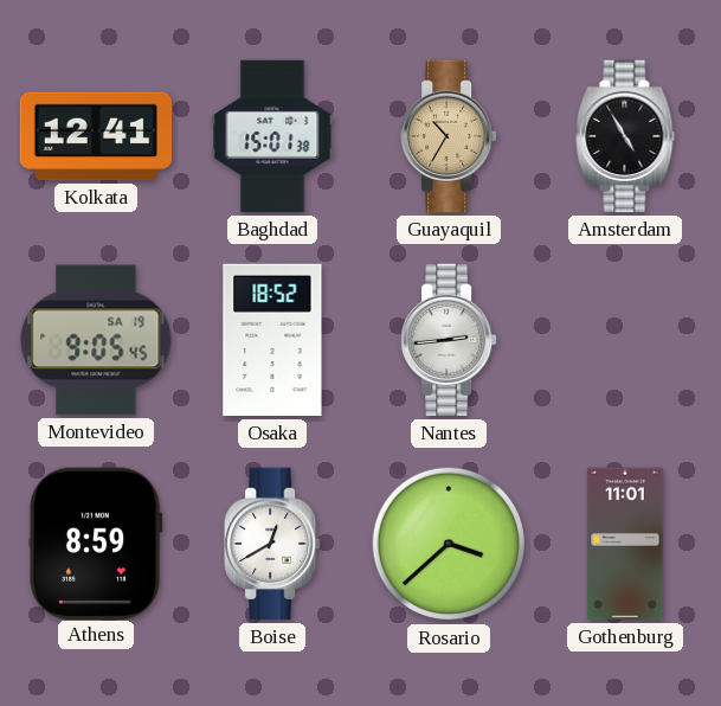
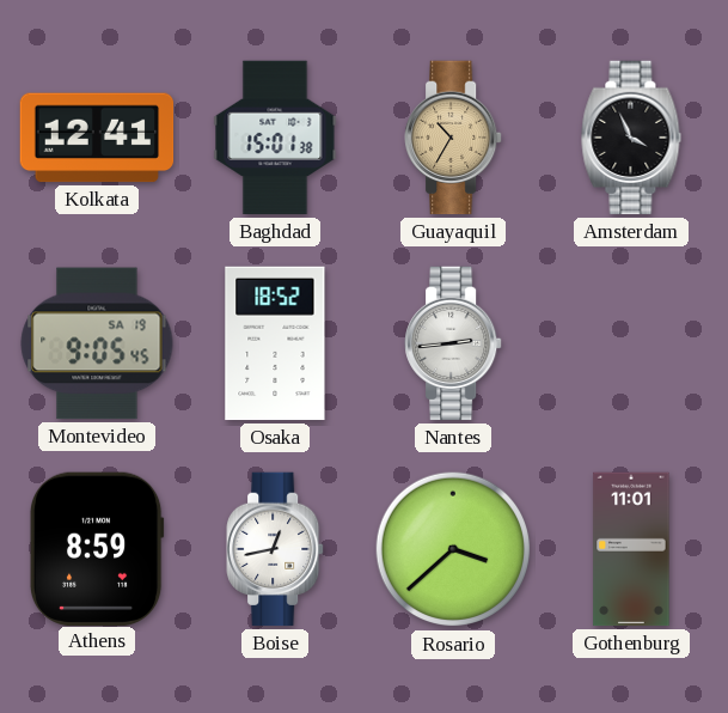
Amsterdam: 4:55 -> 3:56 (631, 138)
Boise: 12:40 -> 12:43 (275, 549)
